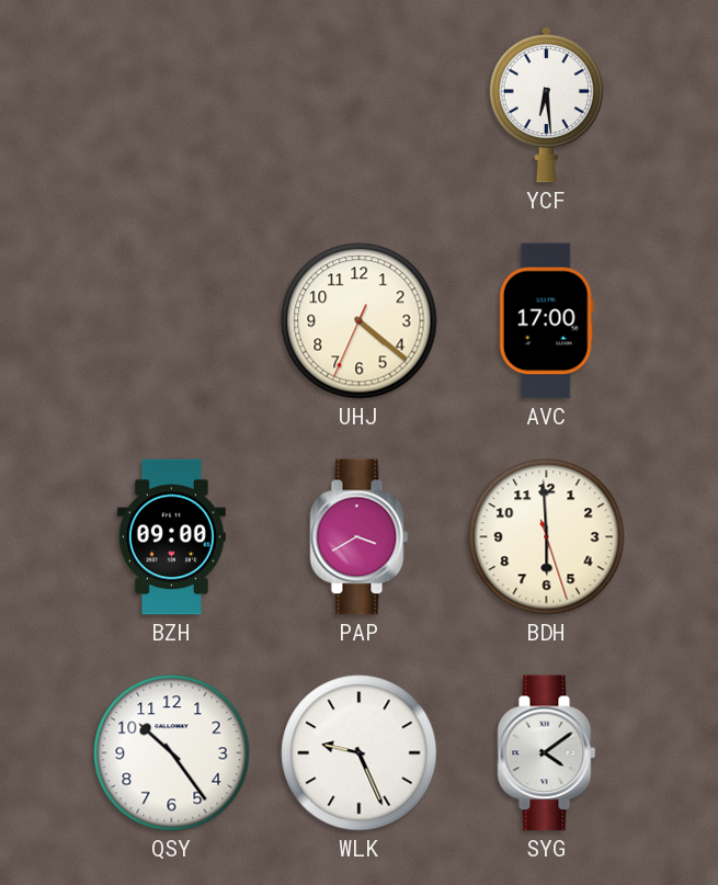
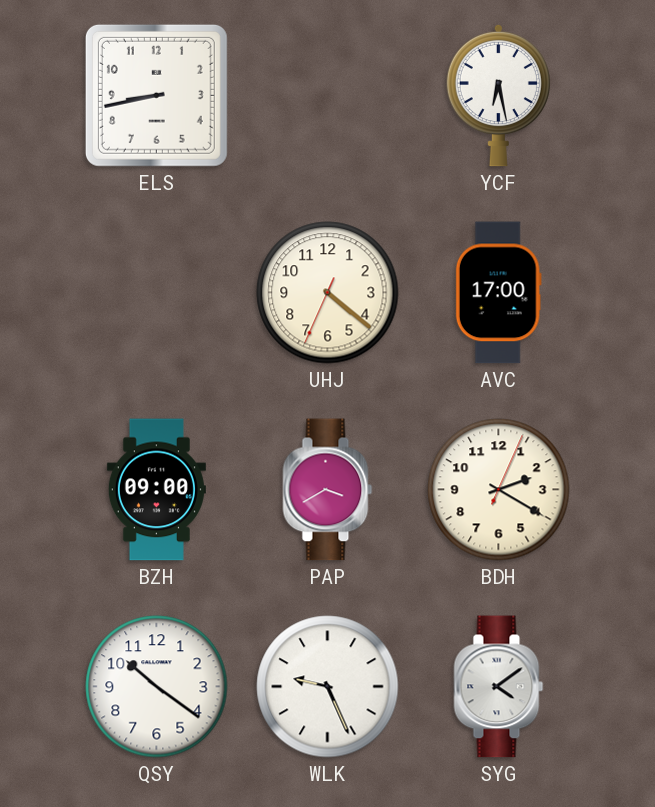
ELS: none -> 8:43 (156, 95)
YCF: 6:29 -> 6:28 (498, 95)
BDH: 5:59 -> 2:20 (499, 490)
QSY: 10:24 -> 10:21 (157, 687)
